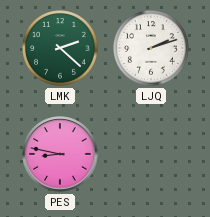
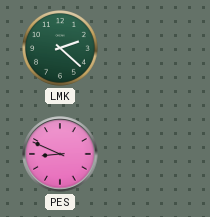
LJQ: 2:12 -> none (152, 49)
PES: 8:47 -> 8:49 (60, 154)
